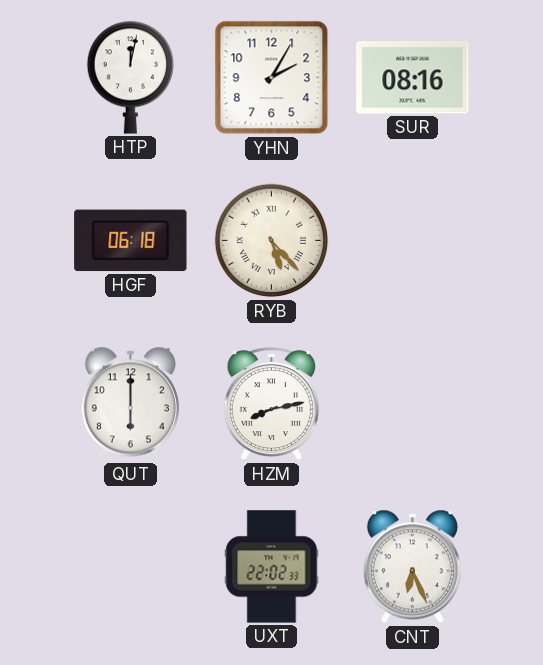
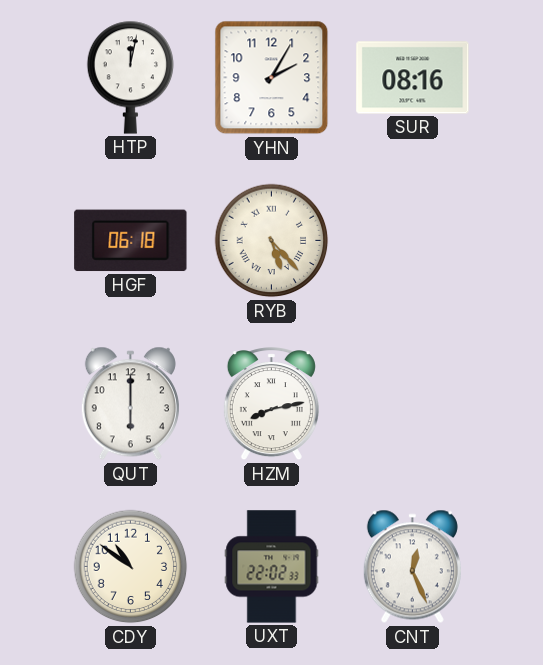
CDY: none -> 10:51 (131, 567)
CNT: 6:26 -> 12:26 (412, 567)
